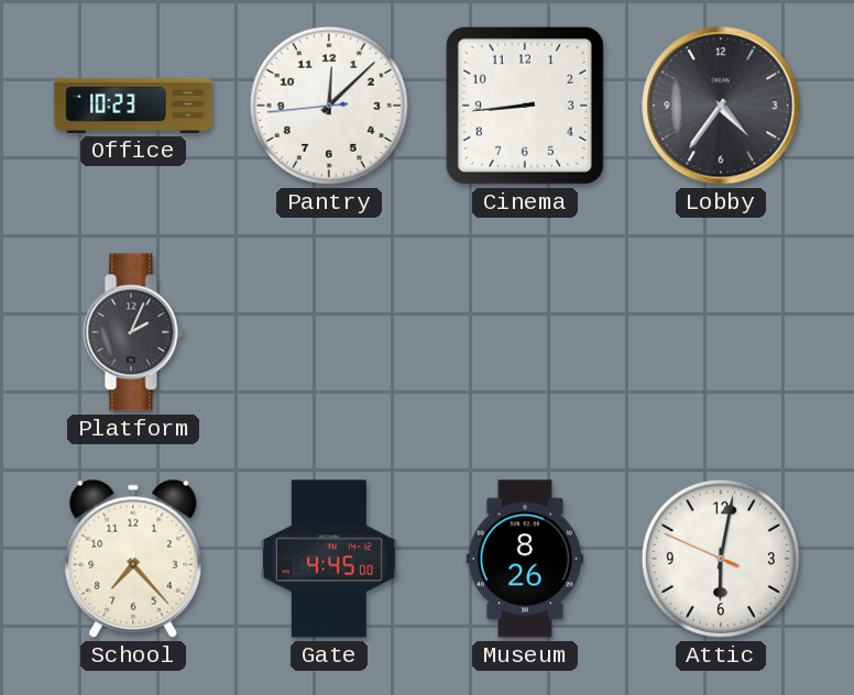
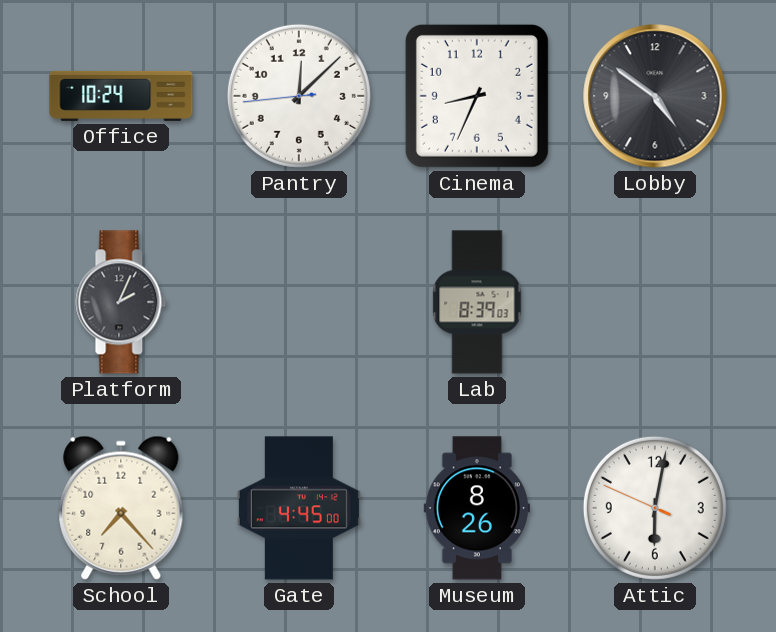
Office: 10:23 -> 10:24 (121, 96)
Cinema: 8:44 -> 8:34 (477, 96)
Lobby: 4:36 -> 4:51 (655, 96)
Lab: none -> 8:39 (477, 302)
